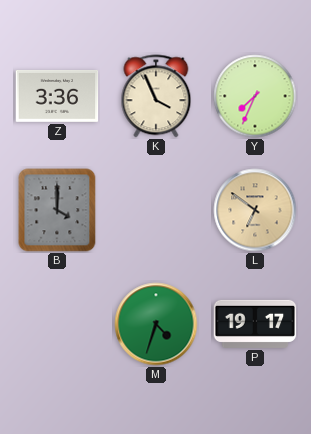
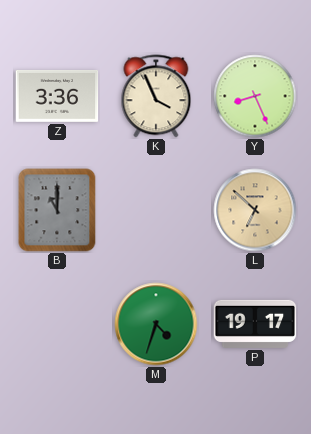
Y: 7:34 -> 8:26 (255, 96)
B: 4:00 -> 11:00 (57, 210)
L: 6:51 -> 6:52 (255, 210)
